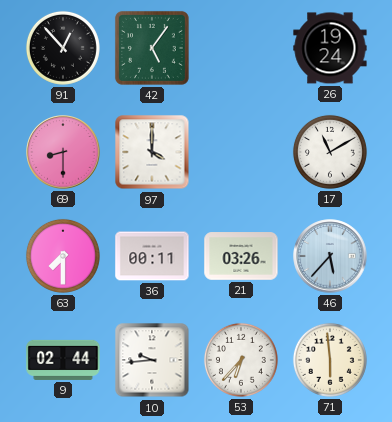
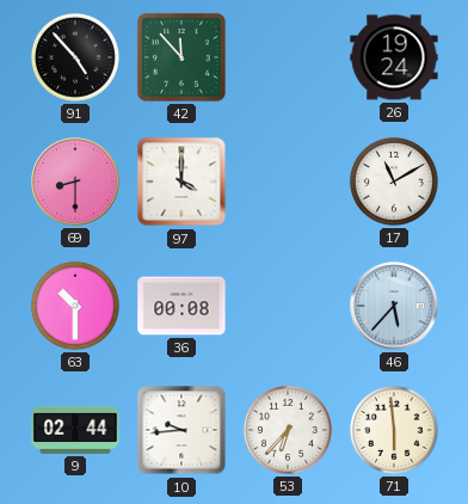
91: 12:53 -> 4:53 (75, 57)
42: 5:06 -> 11:53 (181, 57)
63: 7:30 -> 10:30 (75, 306)
36: 00:11 -> 00:08 (181, 306)
21: 03:26 -> none (241, 256)
